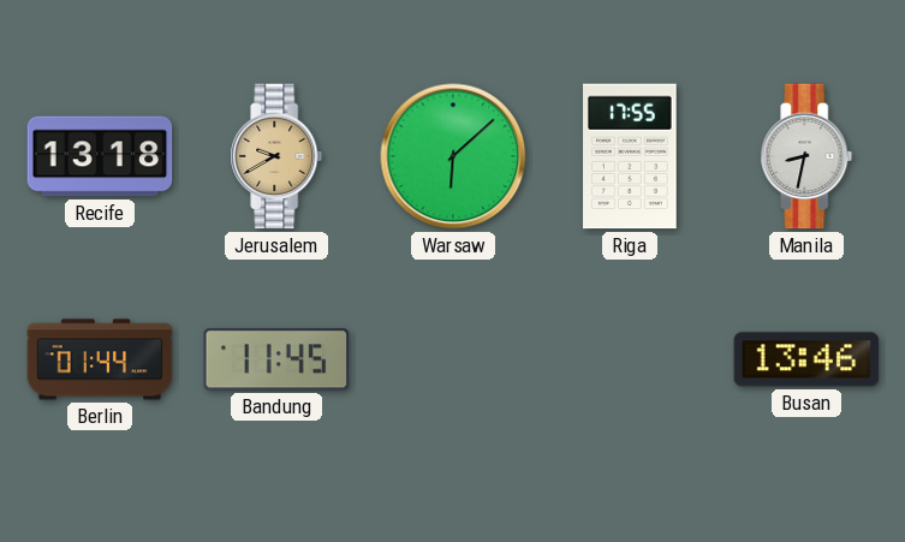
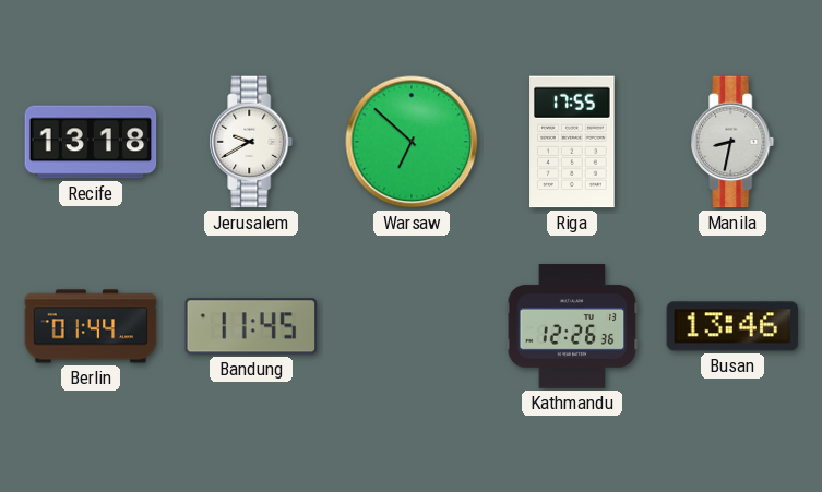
Jerusalem dial: champagne -> white (251, 142)
Warsaw: 6:08 -> 6:52 (412, 142)
Kathmandu: none -> 12:26 (572, 326)
